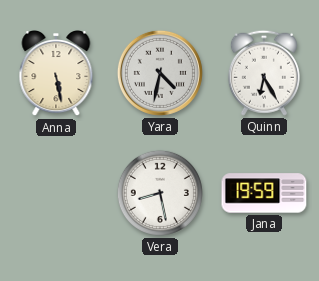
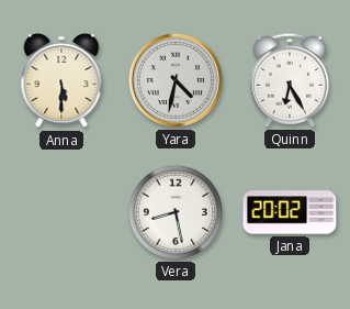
Anna: 5:28 -> 5:30 (61, 81)
Jana: 19:59 -> 20:02 (290, 212)
